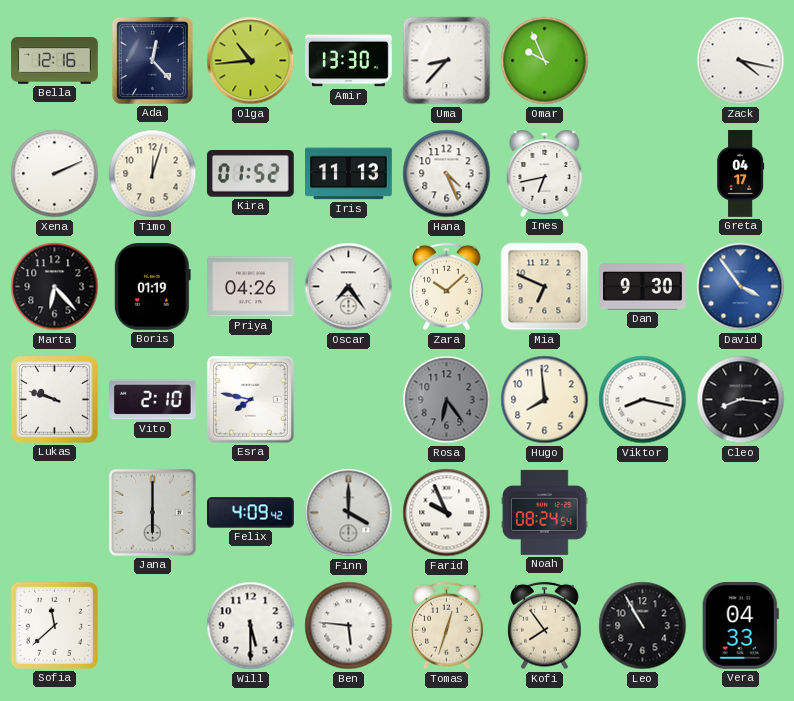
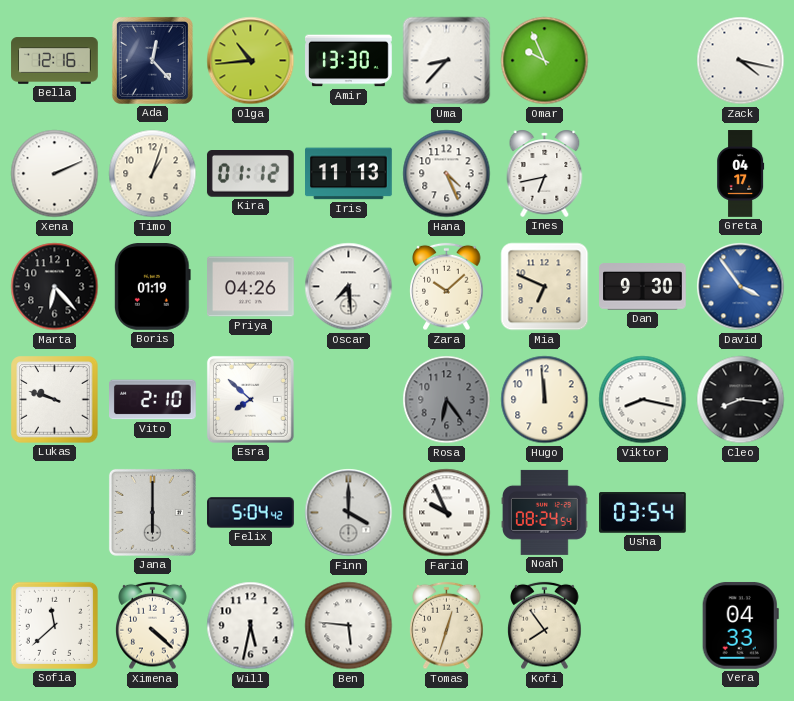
Timo: 12:03 -> 1:03 (153, 174)
Kira: 01:52 -> 01:12 (250, 174)
Oscar: 7:24 -> 7:29 (349, 287)
Esra: 7:47 -> 7:52 (250, 399)
Hugo: 7:59 -> 11:59 (545, 400)
Felix: 4:09 -> 5:04 (251, 513)
Usha: none -> 03:54 (643, 513)
Ximena: none -> 4:22 (153, 626)
Will: 5:30 -> 5:32 (251, 626)
Leo: 10:55 -> none (643, 626)
